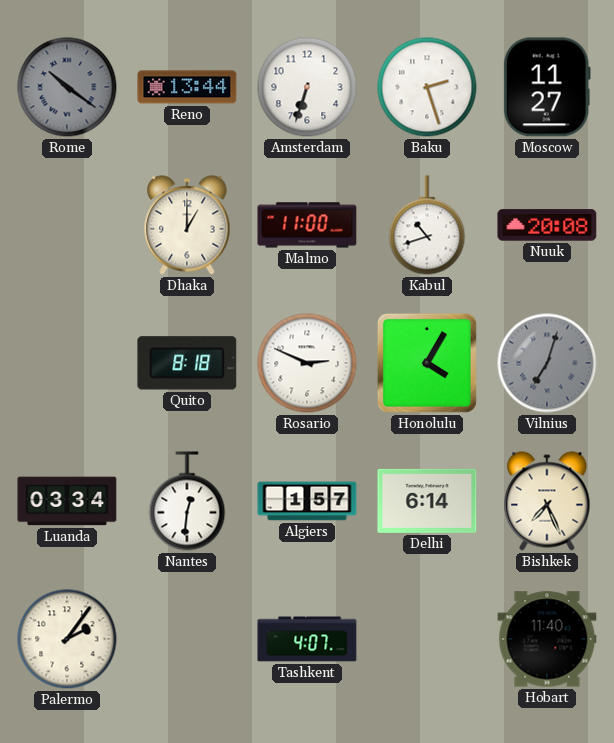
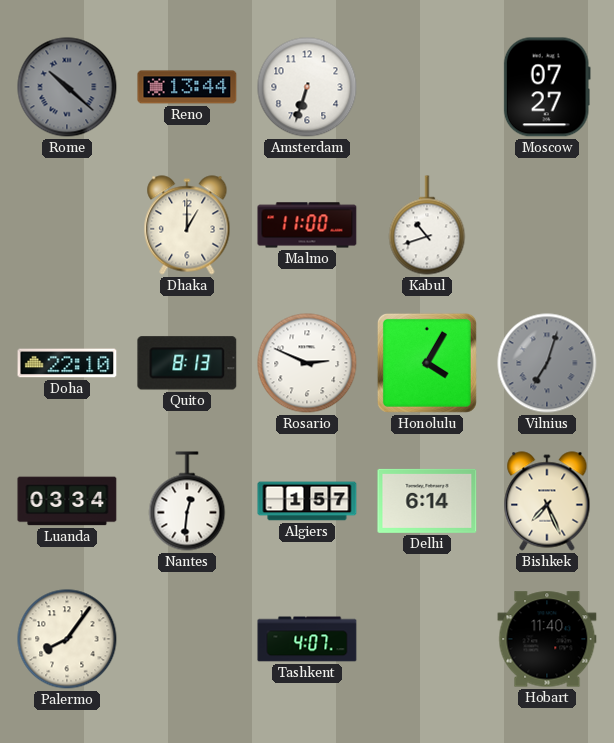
Rome: 10:21 -> 10:22 (67, 87)
Baku: 2:27 -> none (427, 87)
Moscow: 11:27 -> 07:27 (547, 87)
Nuuk: 20:08 -> none (547, 225)
Doha: none -> 22:10 (67, 363)
Quito: 8:18 -> 8:13 (187, 363)
Palermo: 2:06 -> 8:06 (67, 639)
